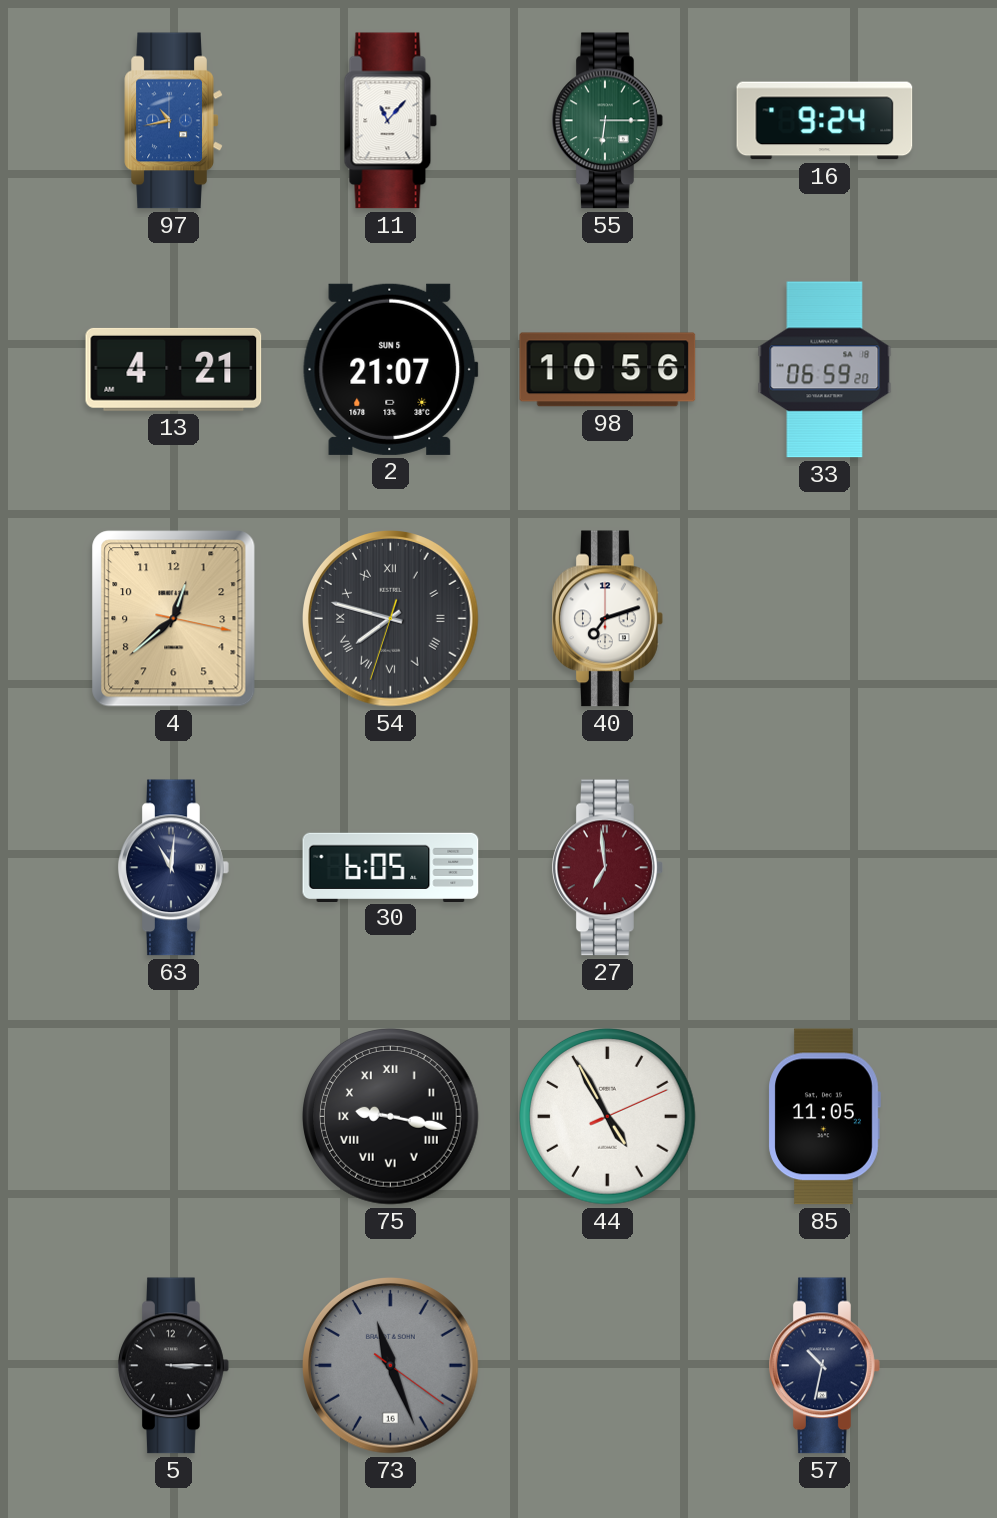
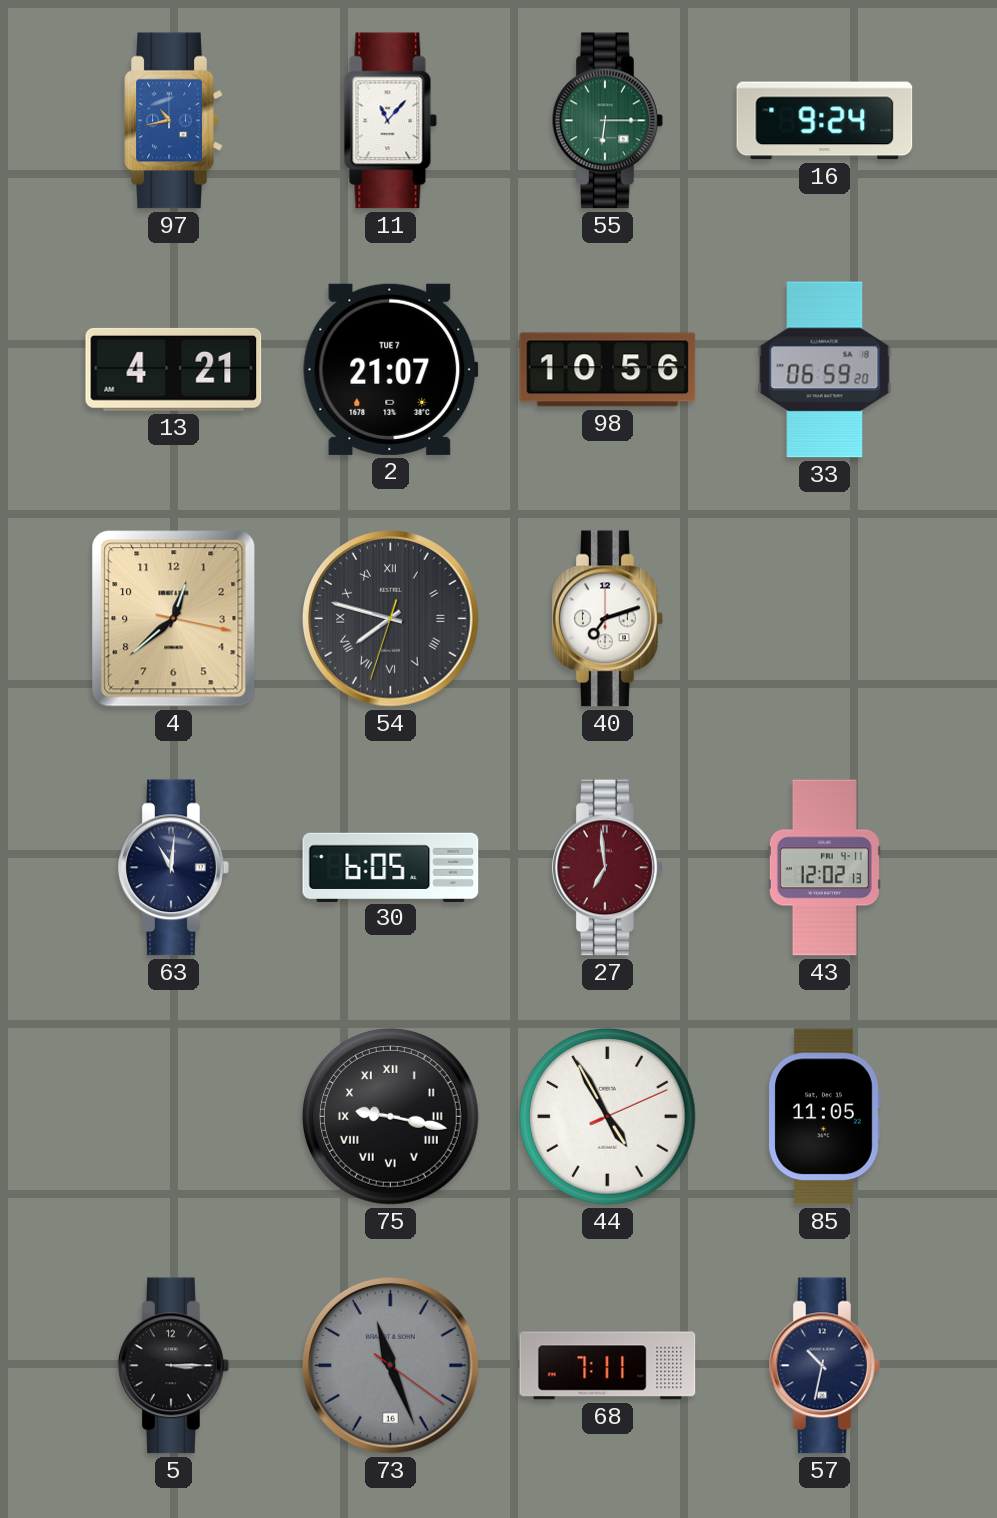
2 date: SUN 5 -> TUE 7 (391, 369)
43: none -> 12:02 (824, 868)
68: none -> 7:11 (608, 1366)
